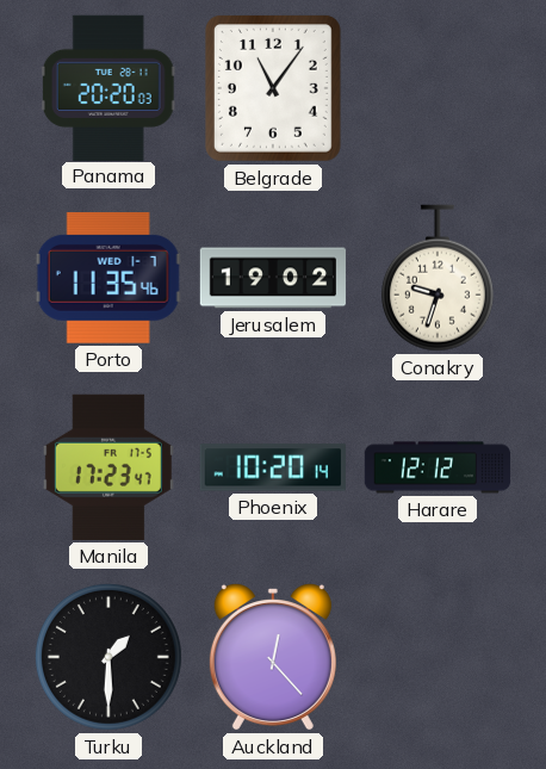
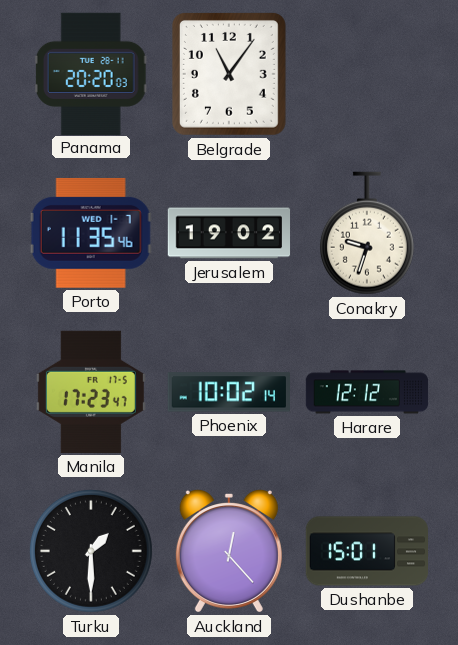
Phoenix: 10:20 -> 10:02 (229, 392)
Dushanbe: none -> 15:01 (366, 551)
